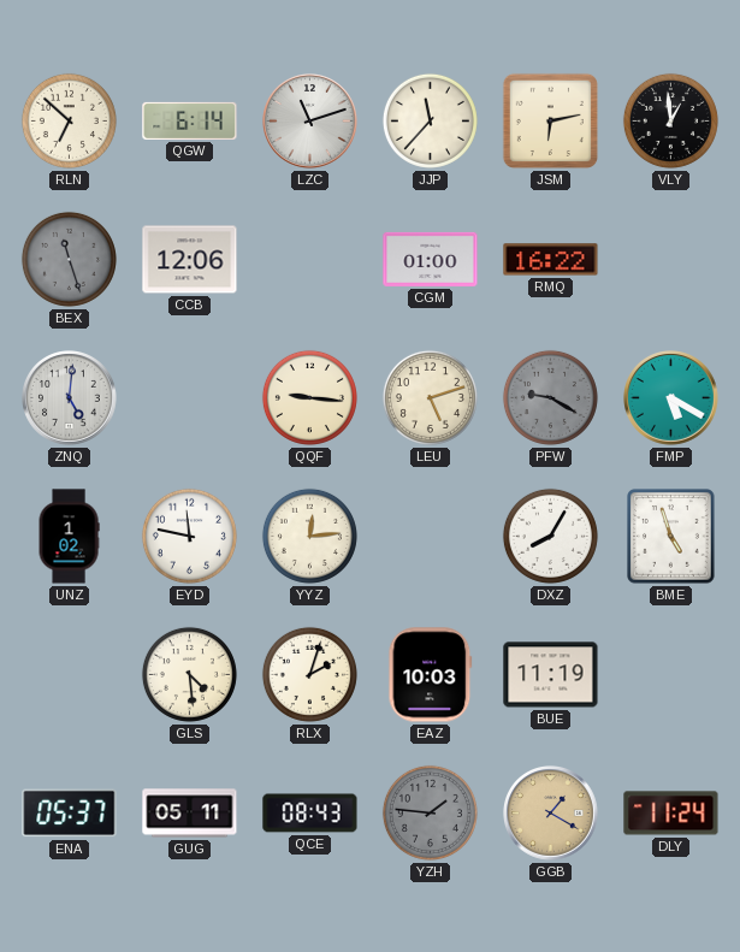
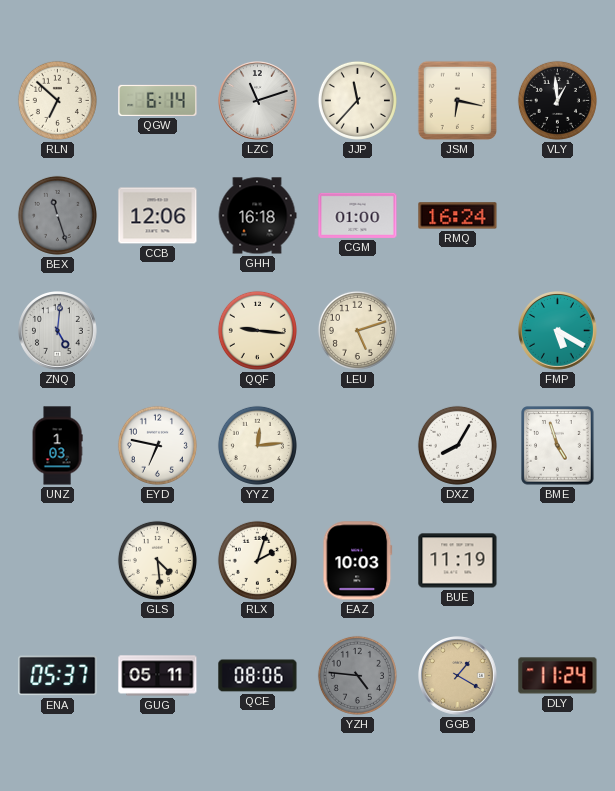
JSM: 6:13 -> 6:17 (457, 100)
GHH: none -> 16:18 (257, 216)
RMQ: 16:22 -> 16:24 (458, 216)
PFW: 9:20 -> none (550, 397)
UNZ: 1:02 -> 1:03 (57, 446)
EYD: 11:47 -> 6:47 (157, 445)
QCE: 08:43 -> 08:06 (258, 676)
YZH: 1:46 -> 4:46 (357, 675)
